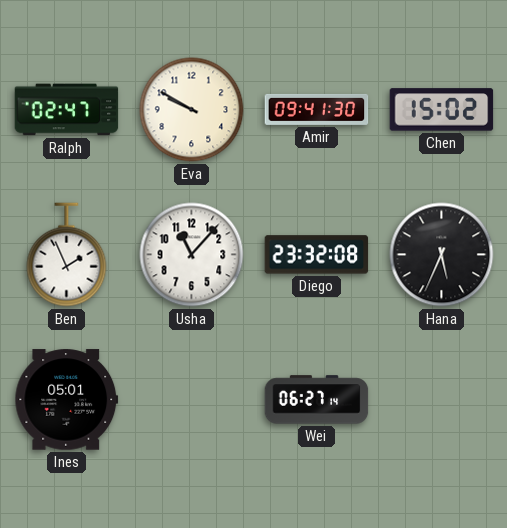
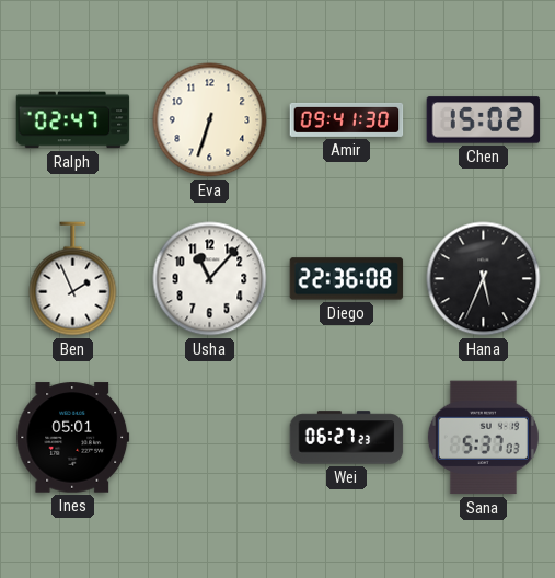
Eva: 9:50 -> 6:33 (210, 120)
Diego: 23:32 -> 22:36 (347, 279)
Wei: 06:27:14 -> 06:27:23 (347, 438)
Sana: none -> 5:37 (483, 438)
